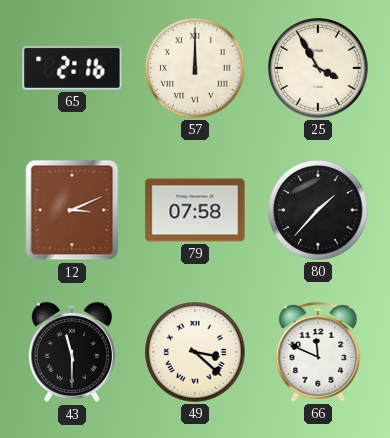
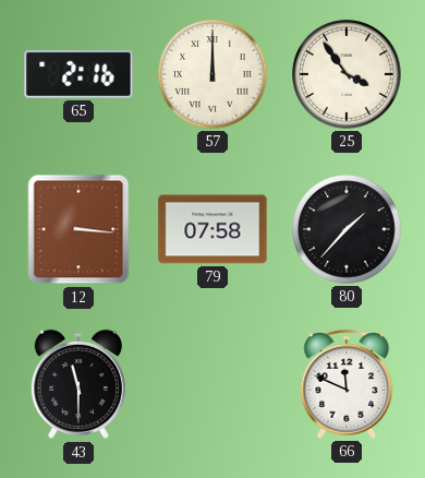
25: 3:55 -> 3:54 (347, 74)
12: 3:11 -> 3:16 (78, 229)
49: 3:22 -> none (195, 352)
